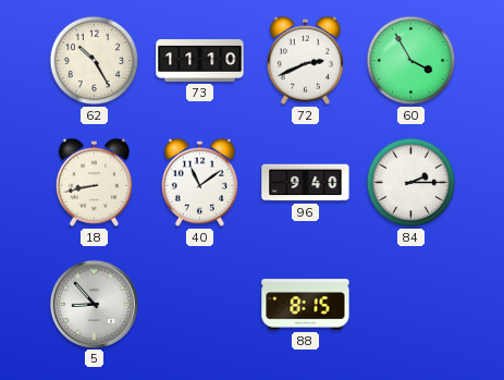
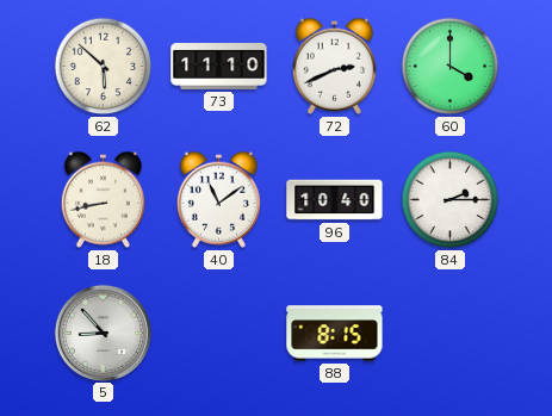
62: 10:25 -> 5:52 (104, 67)
60: 3:55 -> 4:00 (451, 67)
96: 9:40 -> 10:40 (335, 200)
